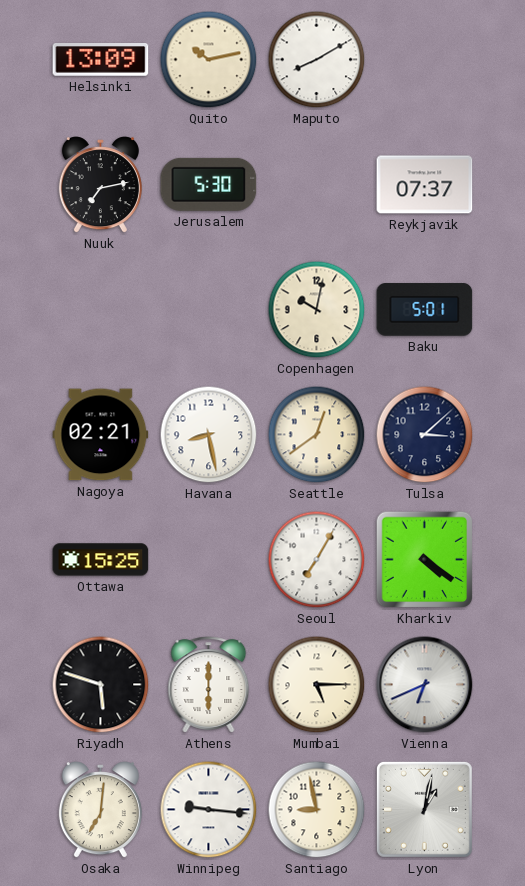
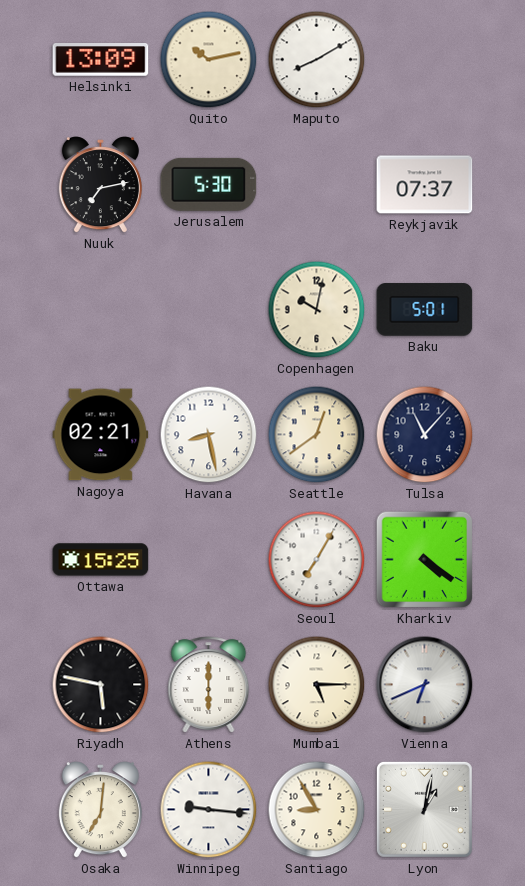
Tulsa: 3:08 -> 11:07 (425, 435)
Riyadh: 5:48 -> 5:47 (101, 685)
Santiago: 8:58 -> 8:55 (317, 810)
